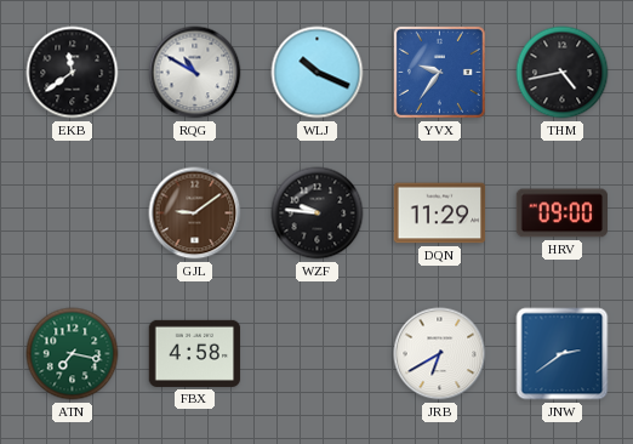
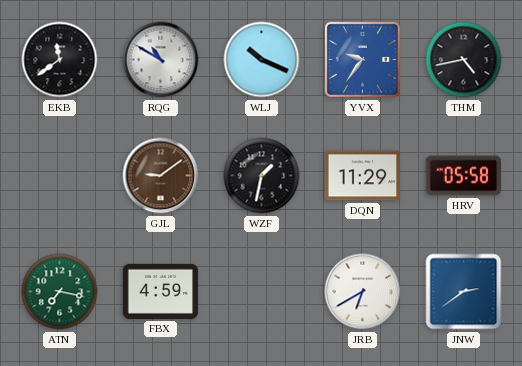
WZF: 9:46 -> 1:32 (262, 176)
HRV: 09:00 -> 05:58 (463, 176)
FBX: 4:58 -> 4:59 (161, 291)
